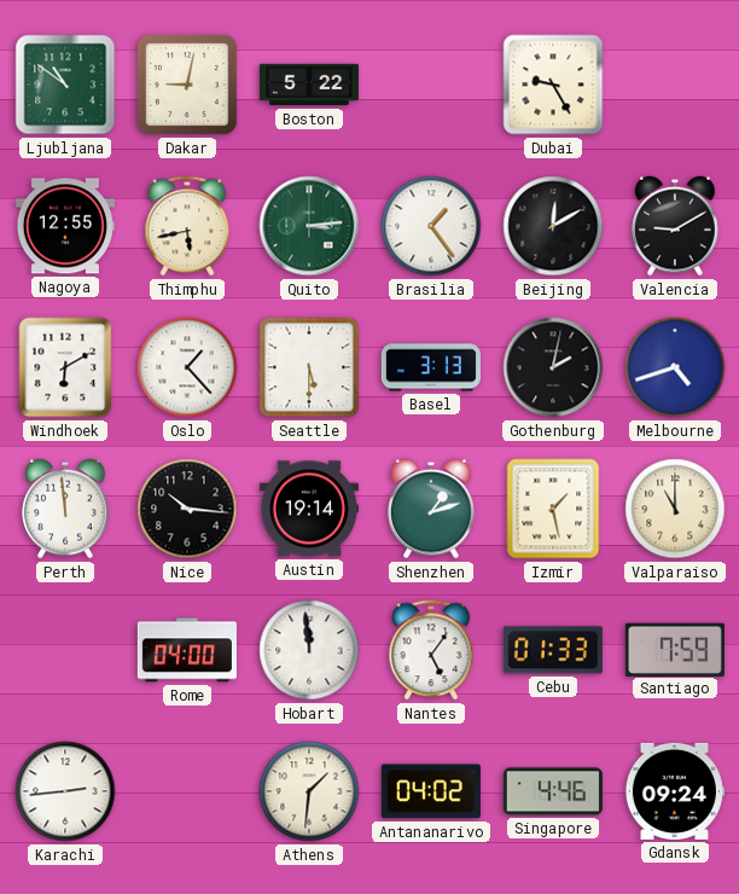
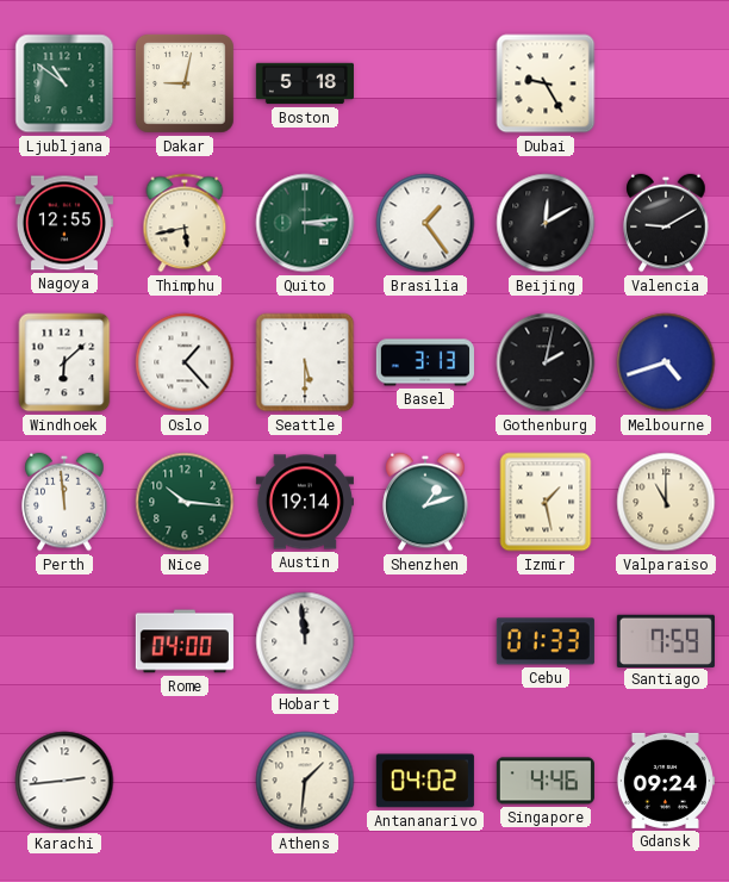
Boston: 5:22 -> 5:18 (304, 83)
Windhoek: 6:10 -> 6:08 (64, 362)
Nice dial: black -> green (185, 502)
Nantes: 5:06 -> none (431, 650)
